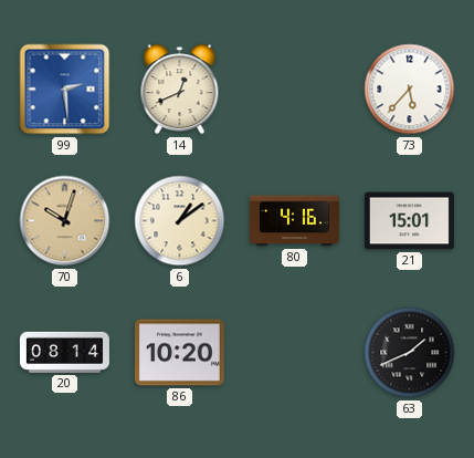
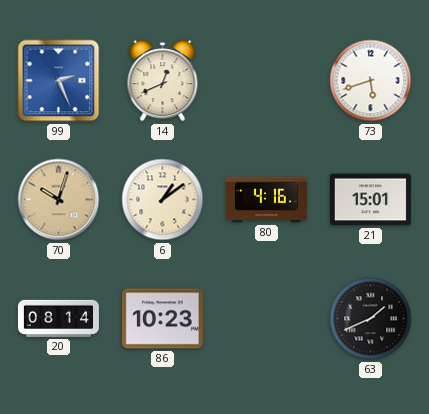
99: 2:29 -> 2:26 (59, 81)
73: 5:37 -> 5:42 (371, 81)
86: 10:20 -> 10:23 (162, 319)
